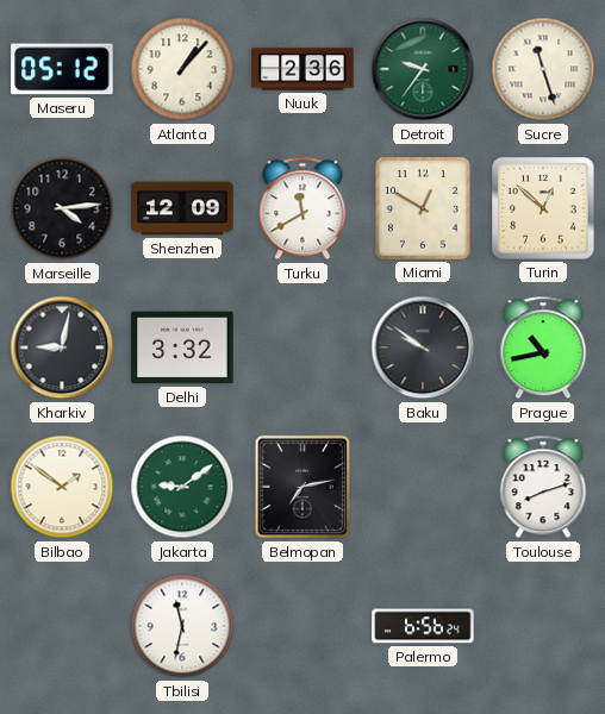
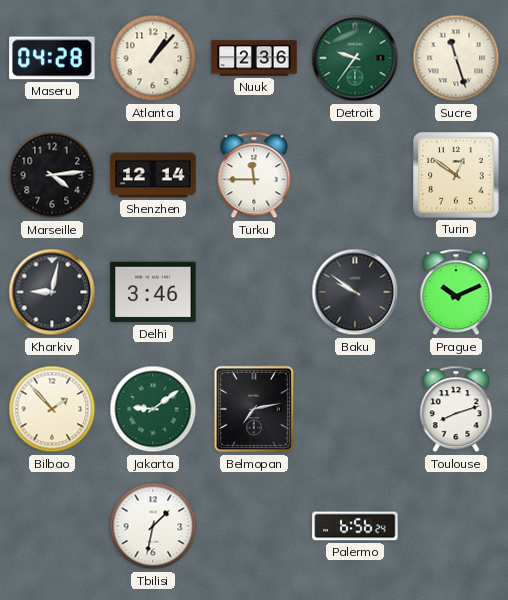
Maseru: 05:12 -> 04:28 (52, 58)
Shenzhen: 12:09 -> 12:14 (153, 175)
Turku: 11:40 -> 11:45 (254, 175)
Miami: 12:50 -> none (423, 208)
Turin: 12:52 -> 12:51 (456, 175)
Delhi: 3:32 -> 3:46 (153, 292)
Prague: 10:43 -> 10:11 (456, 292)
Bilbao: 1:51 -> 1:53 (52, 409)
Tbilisi: 11:32 -> 1:32 (153, 526)
